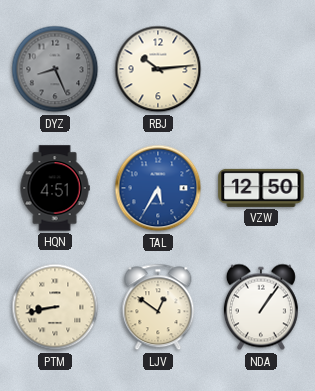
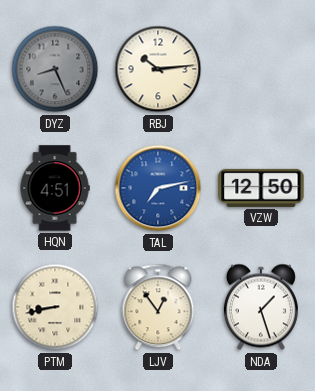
TAL: 5:35 -> 7:13 (158, 188)
LJV: 12:51 -> 12:54 (158, 307)
NDA: 1:06 -> 1:27 (261, 307)
